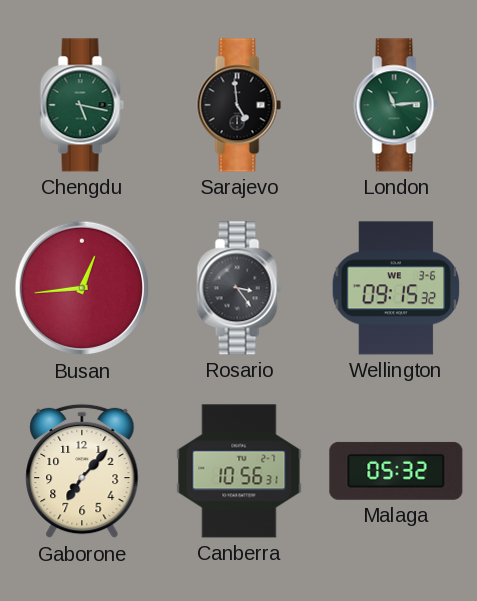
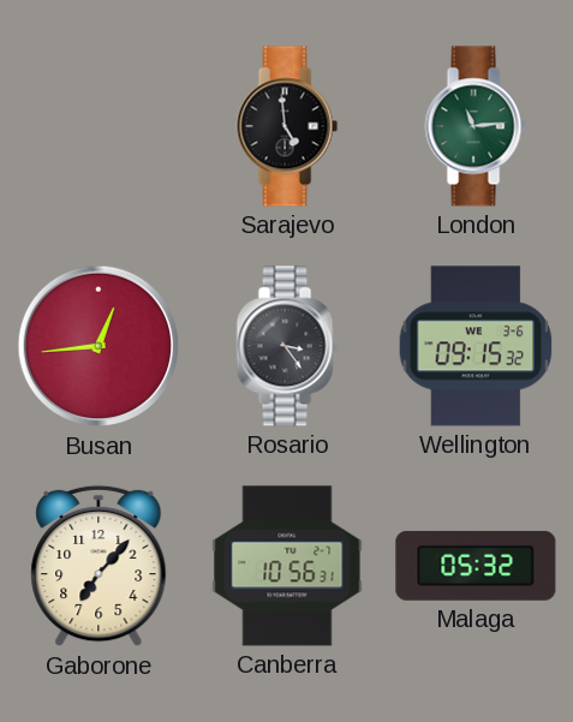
Chengdu: 5:17 -> none (82, 105)
